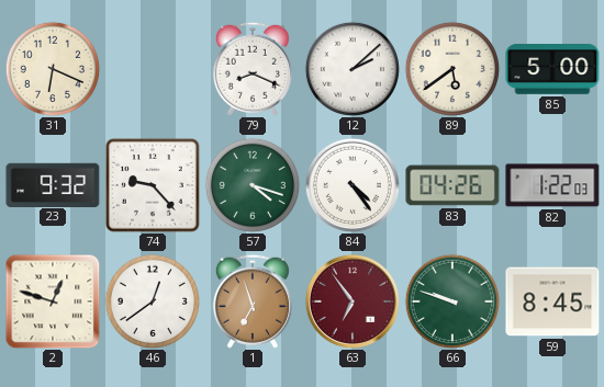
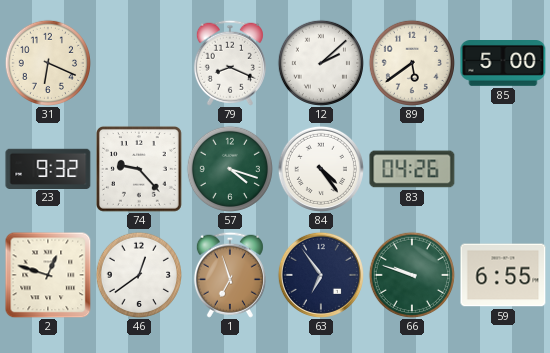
82: 1:22 -> none (552, 185)
63 dial: burgundy -> navy (321, 275)
59: 8:45 -> 6:55 (503, 275)
